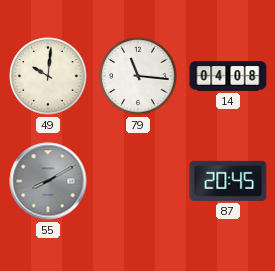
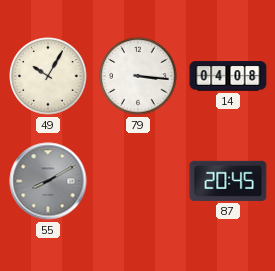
49: 10:01 -> 10:05 (48, 76)
79: 11:16 -> 3:16 (138, 76)
